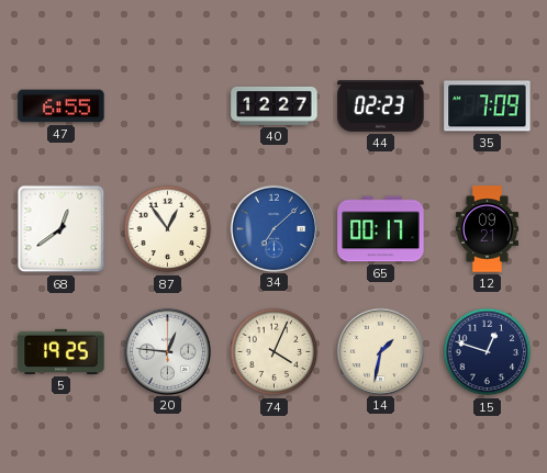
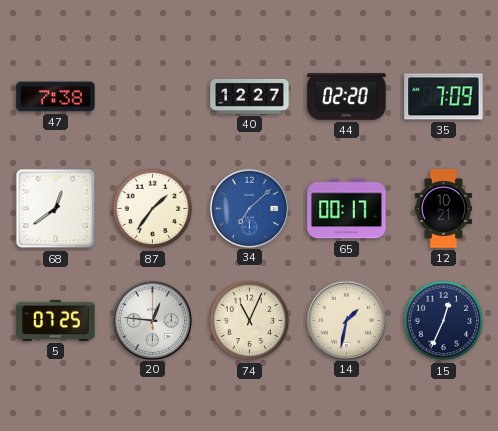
47: 6:55 -> 7:38 (56, 97)
44: 02:23 -> 02:20 (347, 97)
87: 12:54 -> 1:36 (153, 209)
12: 09:21 -> 10:21 (443, 209)
5: 19:25 -> 07:25 (56, 320)
74: 4:04 -> 11:04 (250, 321)
15: 12:48 -> 12:34 (444, 321)
